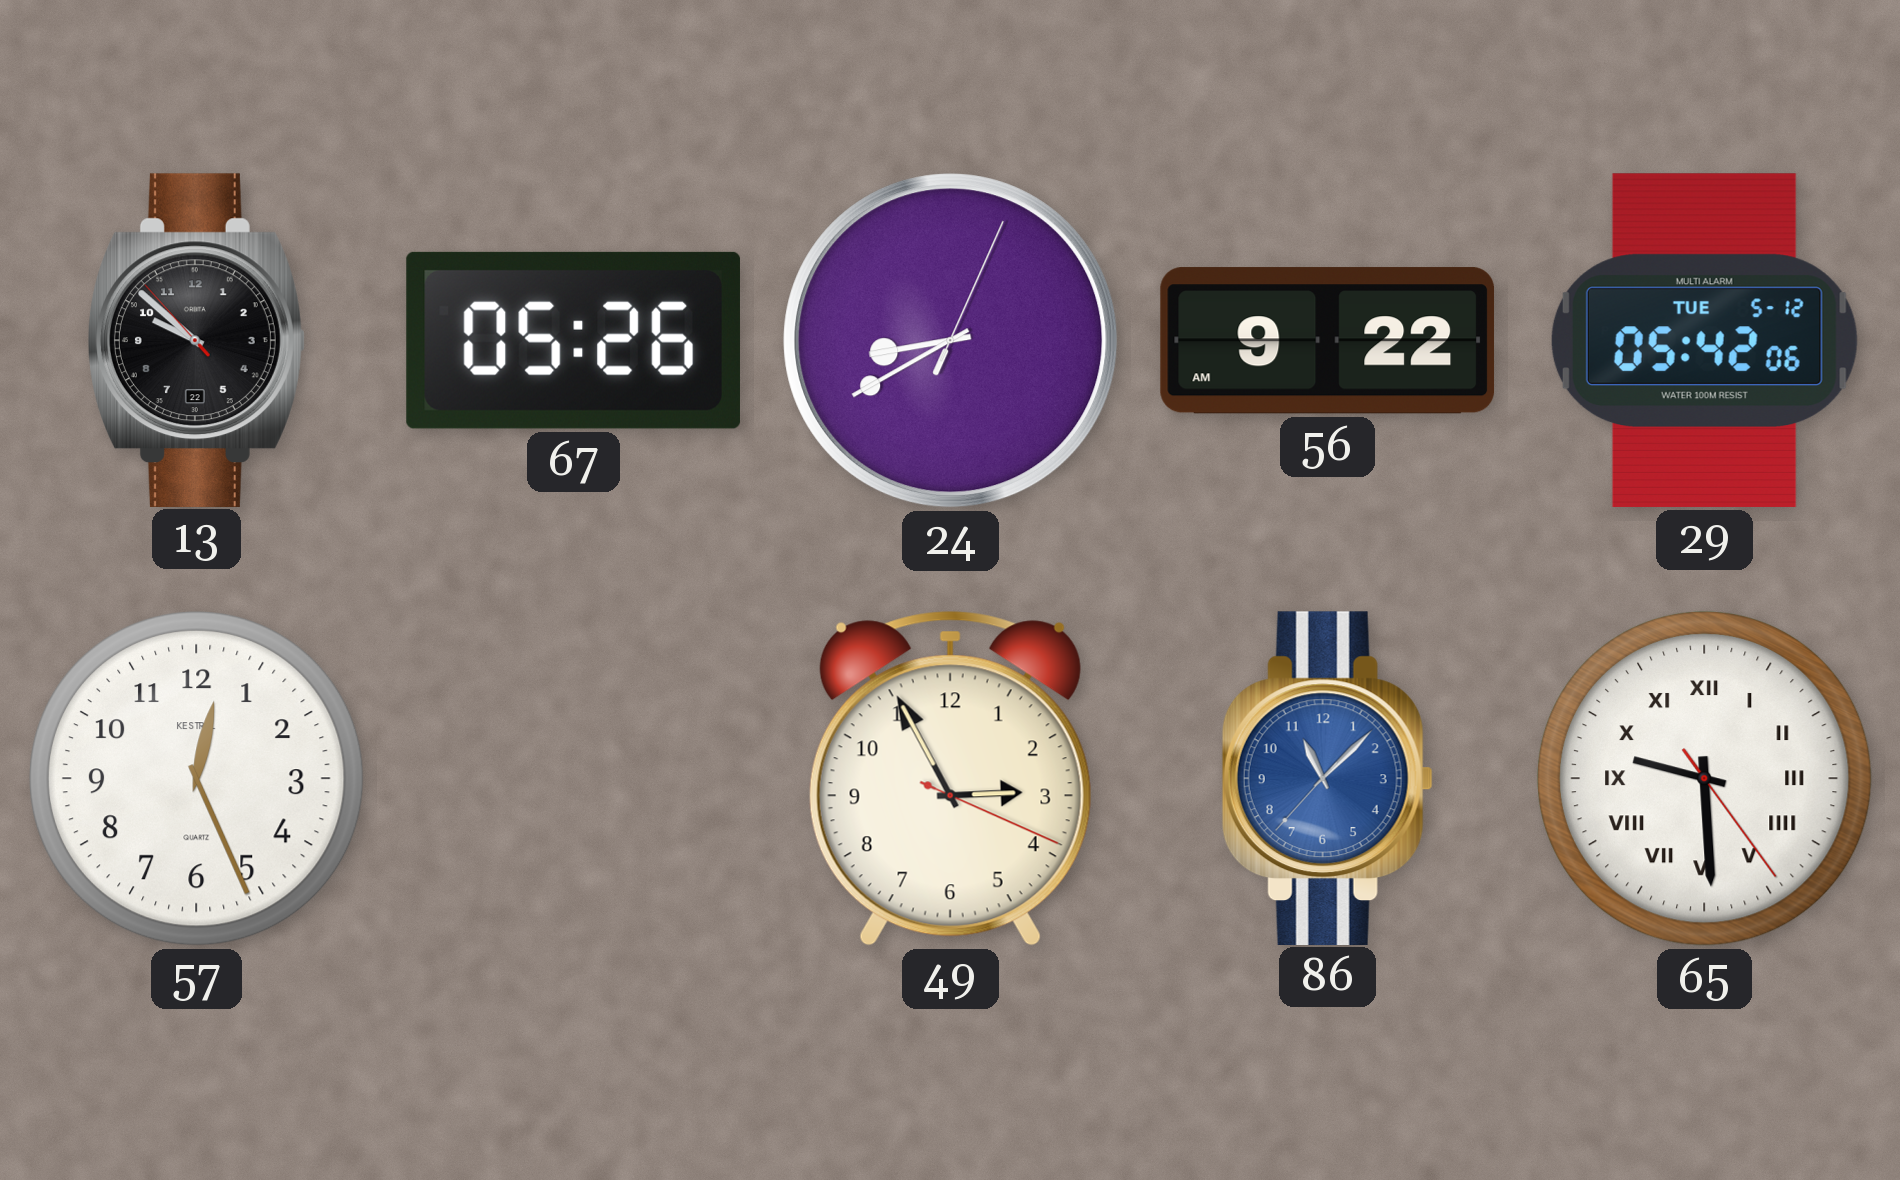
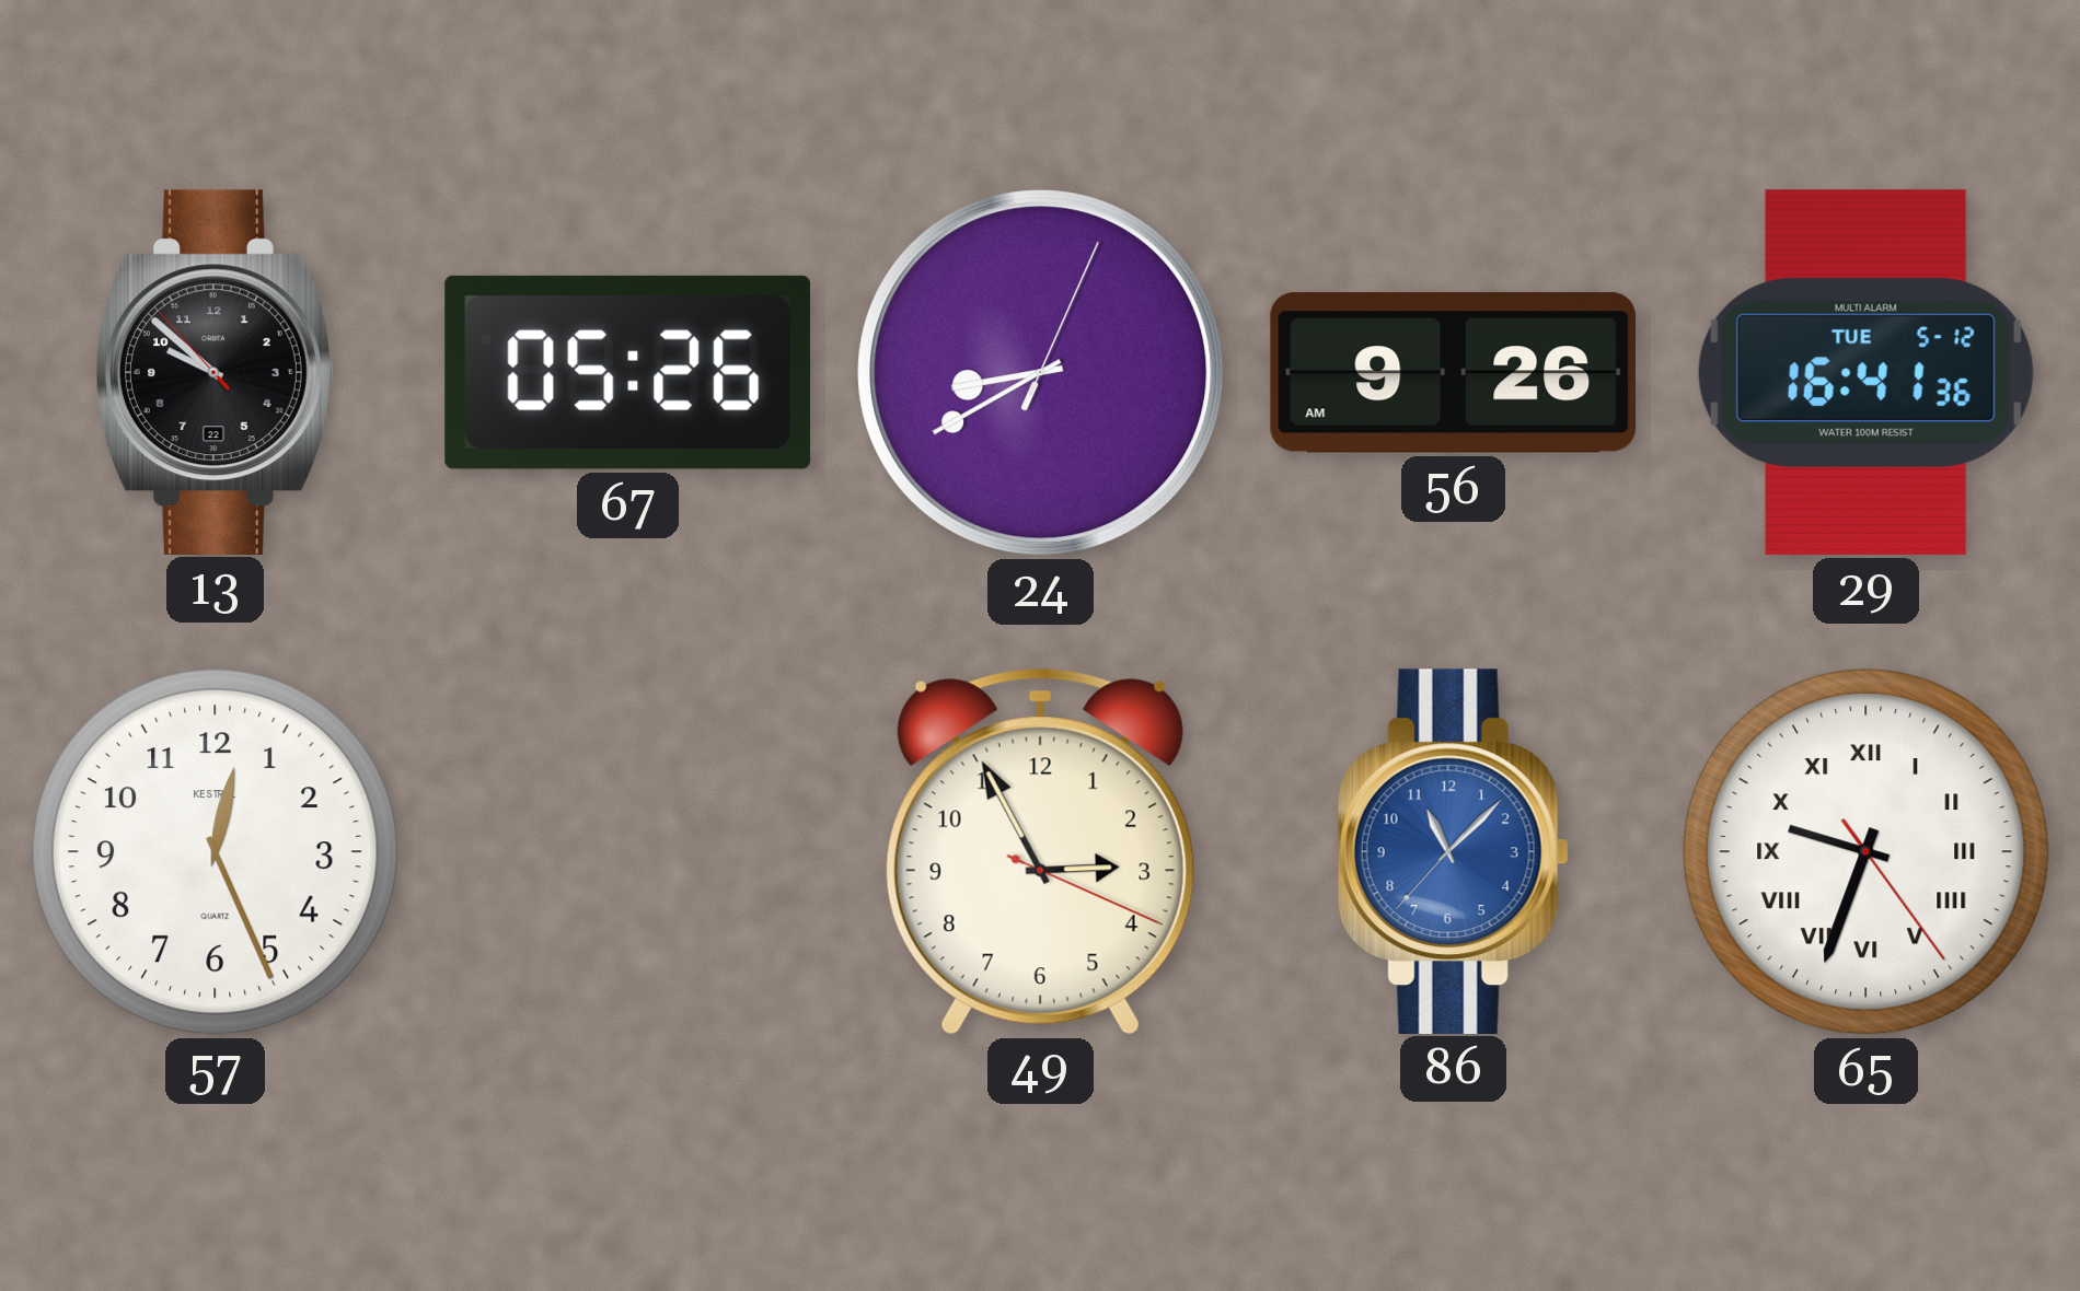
56: 9:22 -> 9:26 (1454, 373)
29: 05:42 -> 16:41 (1865, 372)
65: 9:29 -> 9:33 (1865, 851)
